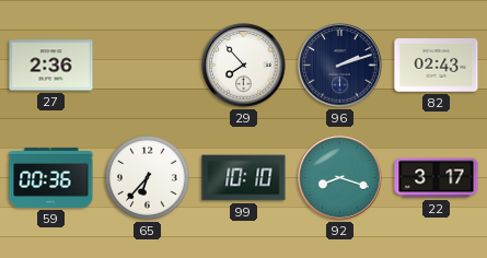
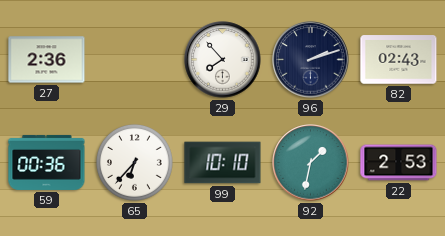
92: 8:18 -> 1:32 (311, 163)
22: 3:17 -> 2:53 (399, 163)
